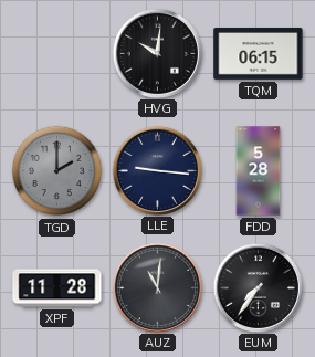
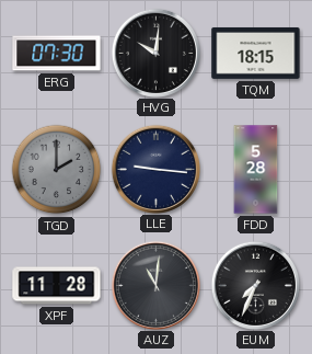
ERG: none -> 07:30 (57, 54)
TQM: 06:15 -> 18:15 (256, 53)
EUM: 7:36 -> 7:34 (255, 285)
